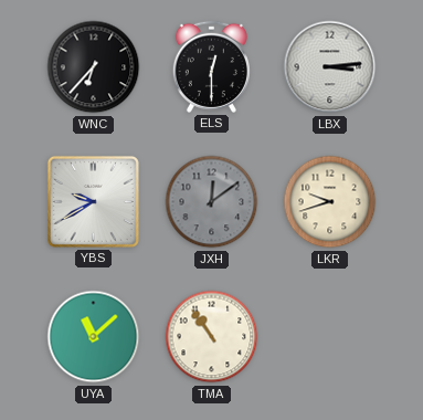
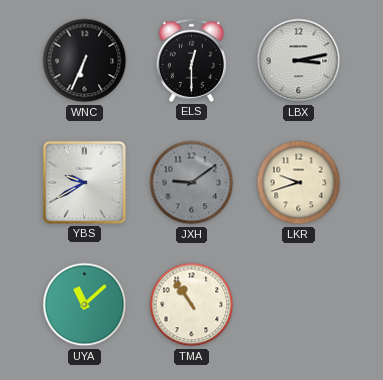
WNC: 6:37 -> 6:34 (85, 61)
LBX: 3:14 -> 3:13 (299, 61)
JXH: 12:09 -> 9:09 (192, 183)
